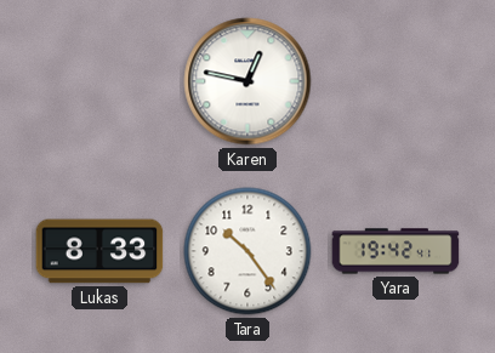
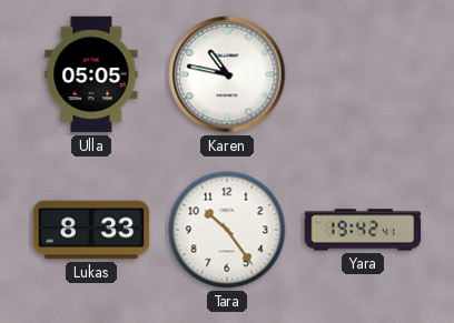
Ulla: none -> 05:05 (91, 74)
Karen: 12:47 -> 10:47 (227, 74)
